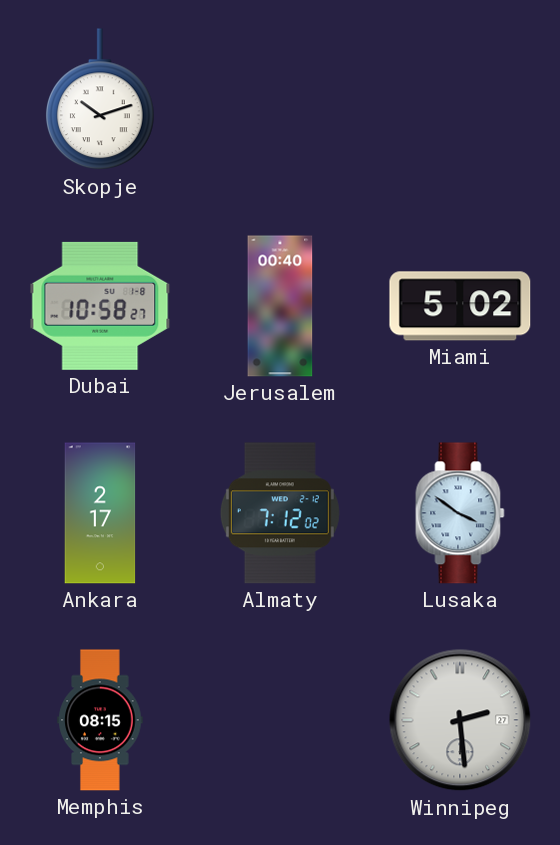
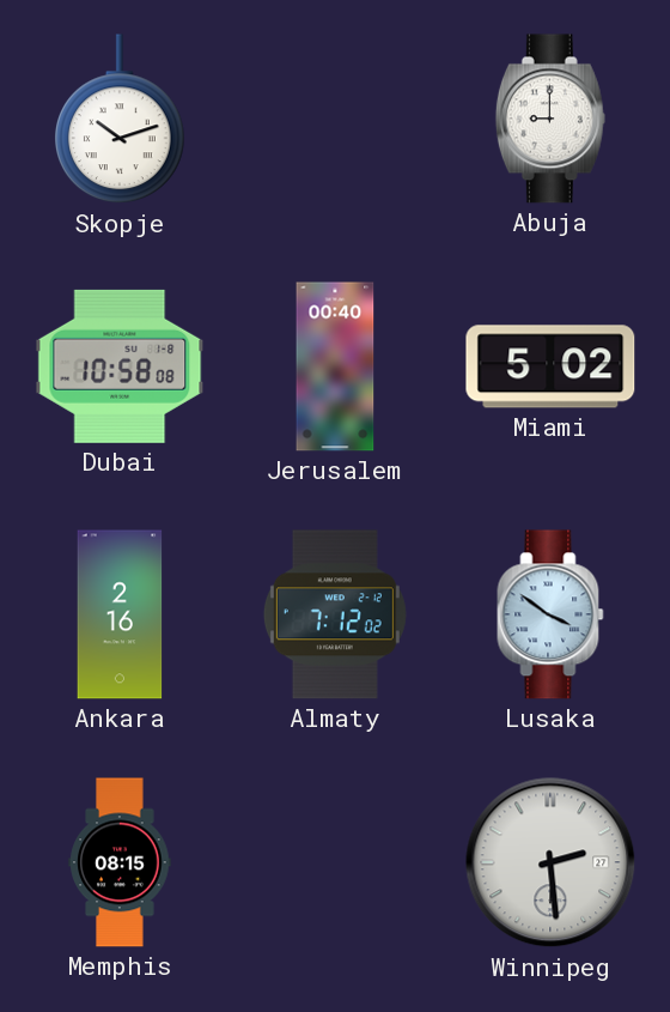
Abuja: none -> 9:00 (550, 119)
Dubai: 10:58:27 -> 10:58:08 (120, 366)
Ankara: 2:17 -> 2:16 (120, 614)
